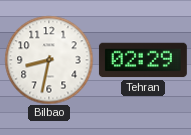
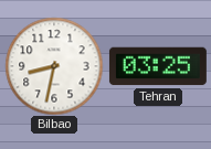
Tehran: 02:29 -> 03:25 (158, 66)
